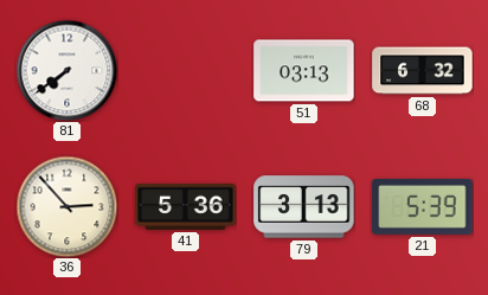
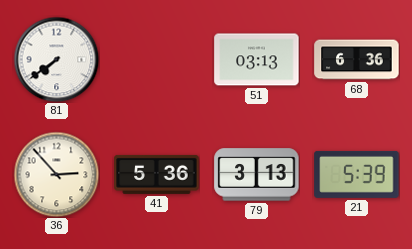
68: 6:32 -> 6:36 (357, 60)
